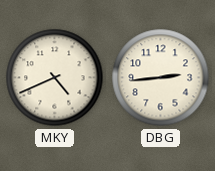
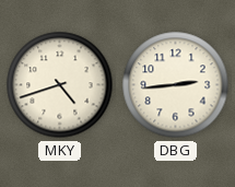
MKY: 4:41 -> 4:42 (60, 85)
